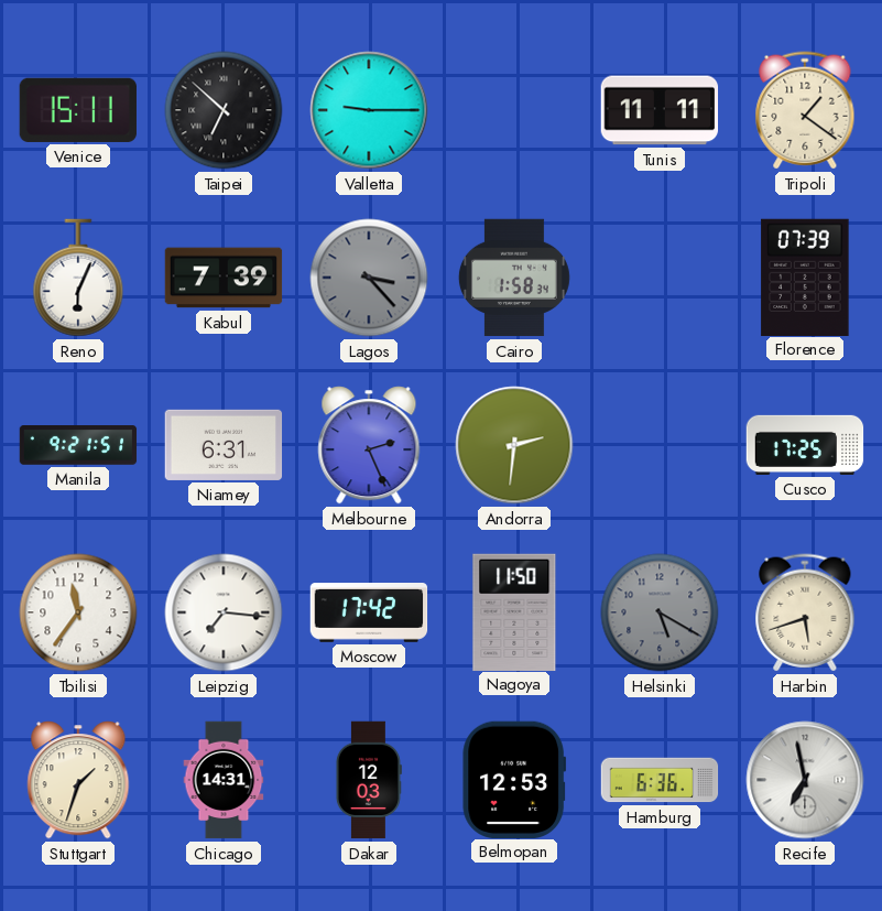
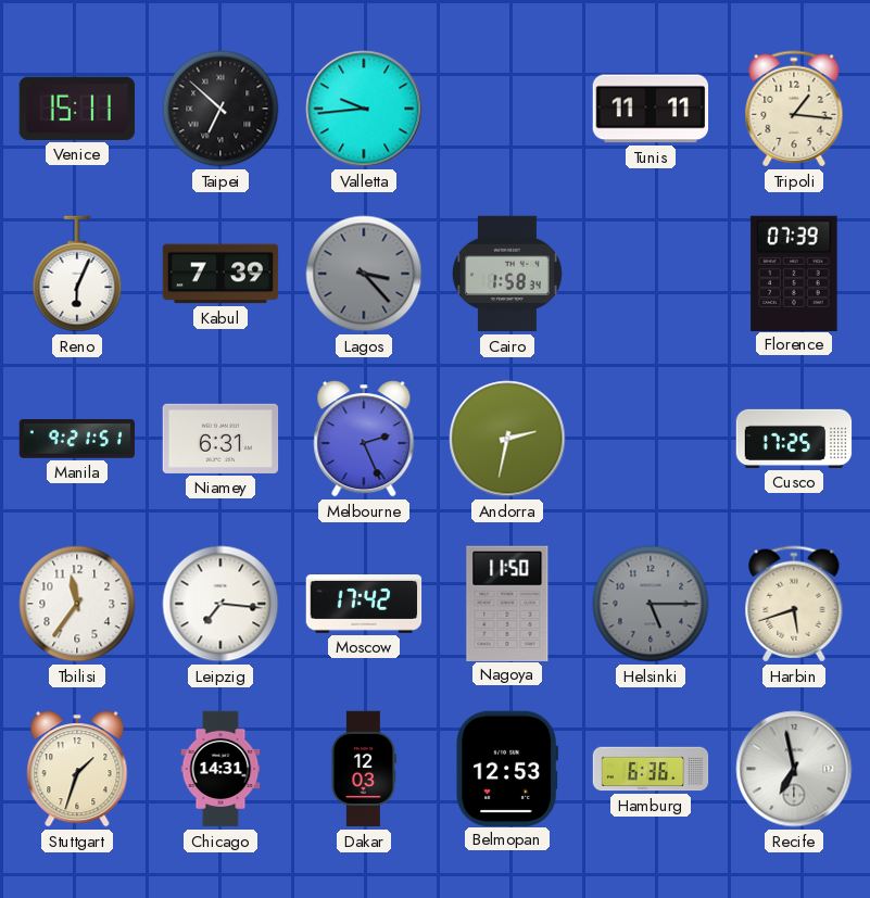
Valletta: 9:15 -> 9:44 (364, 109)
Tripoli: 1:21 -> 1:16 (794, 109)
Andorra: 2:31 -> 2:32 (507, 439)
Helsinki: 5:20 -> 5:15 (651, 604)
